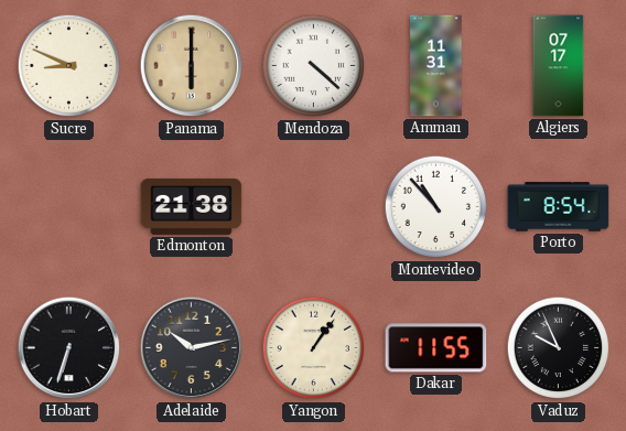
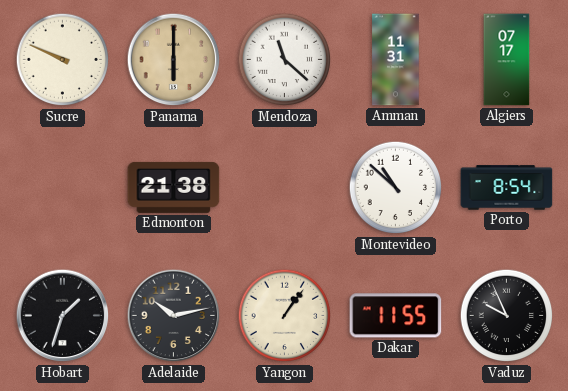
Sucre: 8:49 -> 9:49 (63, 60)
Mendoza: 4:22 -> 11:22 (285, 60)
Montevideo: 10:53 -> 10:52 (396, 188)
Hobart: 6:33 -> 1:33 (63, 316)
